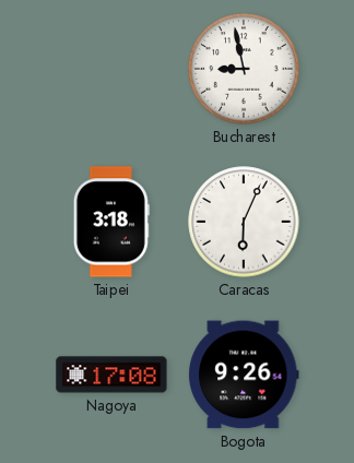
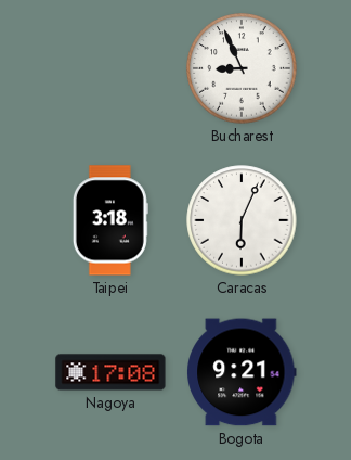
Bucharest: 8:58 -> 8:56 (242, 68)
Bogota: 9:26 -> 9:21 (242, 372)
